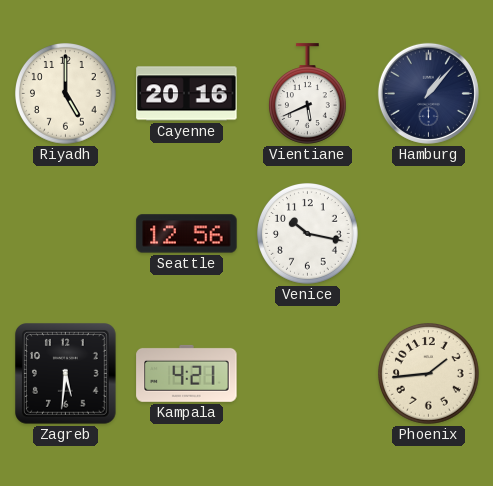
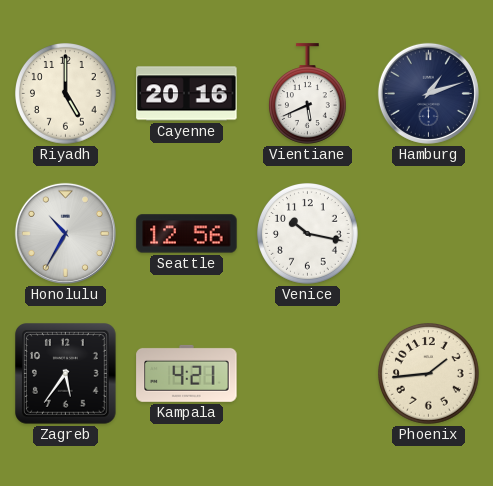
Hamburg: 1:07 -> 1:12 (428, 93)
Honolulu: none -> 10:35 (65, 233)
Zagreb: 5:31 -> 5:36 (66, 374)
